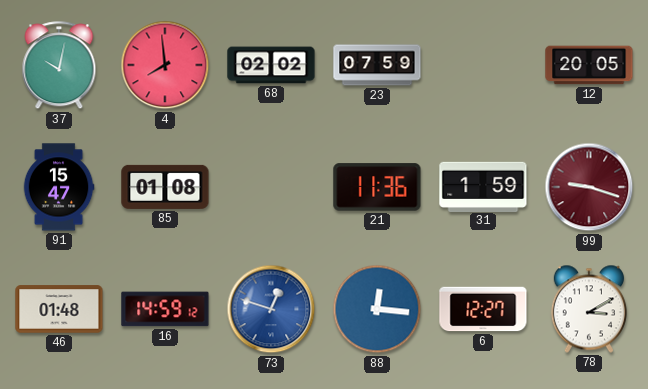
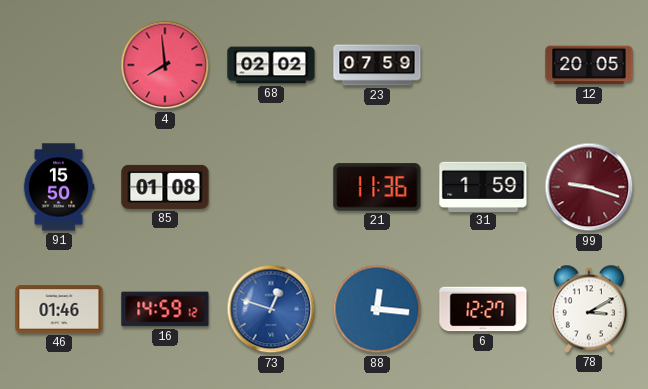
37: 10:02 -> none (59, 66)
91: 15:47 -> 15:50 (59, 187)
46: 01:48 -> 01:46 (59, 309)
